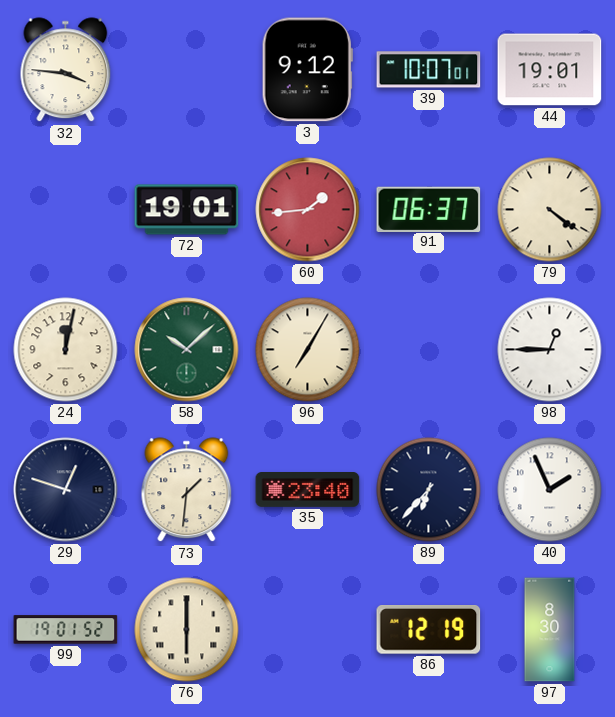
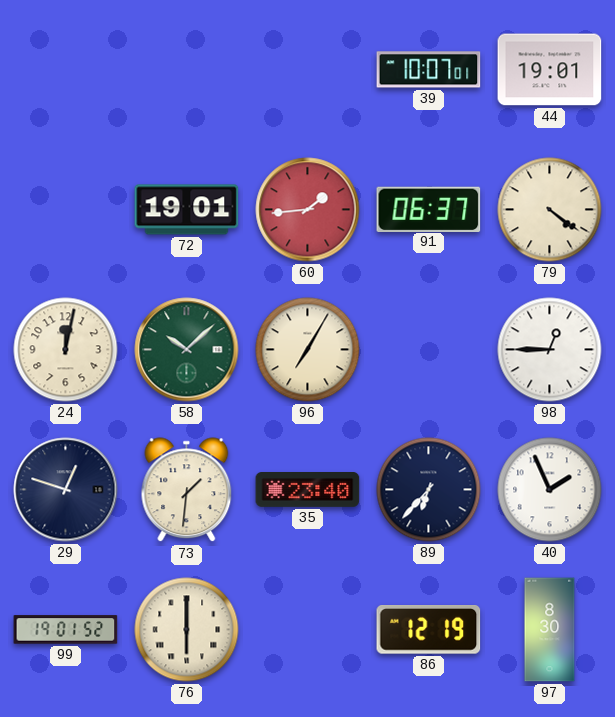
32: 3:46 -> none (66, 70)
3: 9:12 -> none (307, 70)
